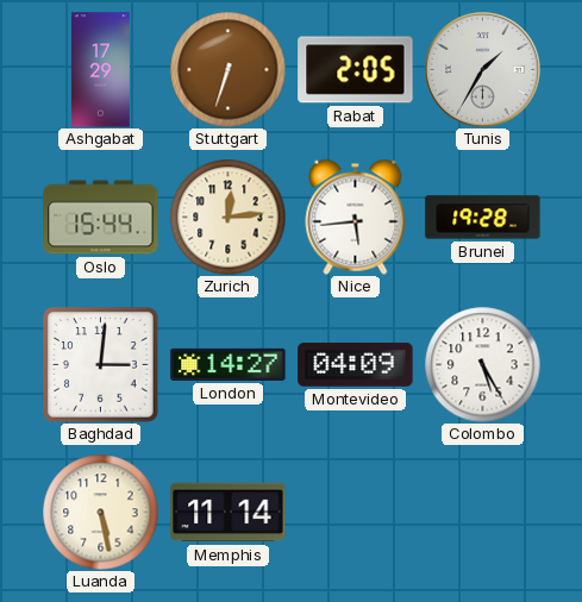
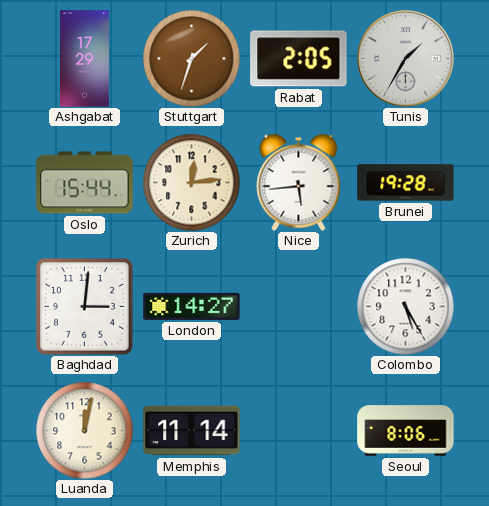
Stuttgart: 6:33 -> 1:33 (191, 58)
Montevideo: 04:09 -> none (356, 365)
Luanda: 5:28 -> 12:02 (84, 430)
Seoul: none -> 8:06 (406, 431)
